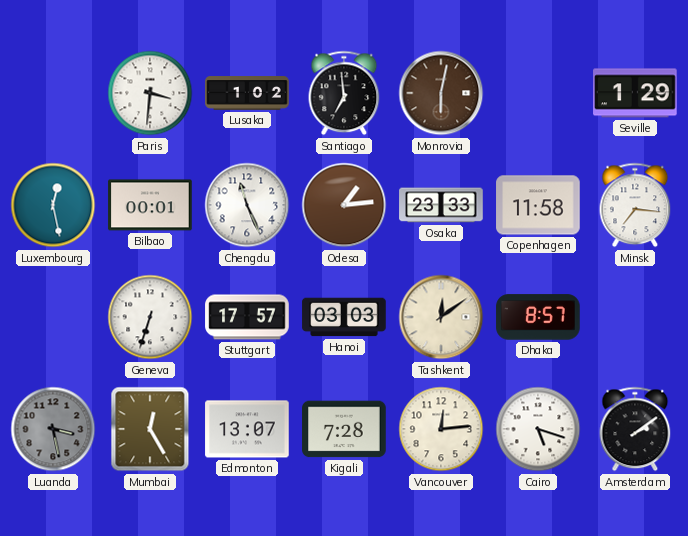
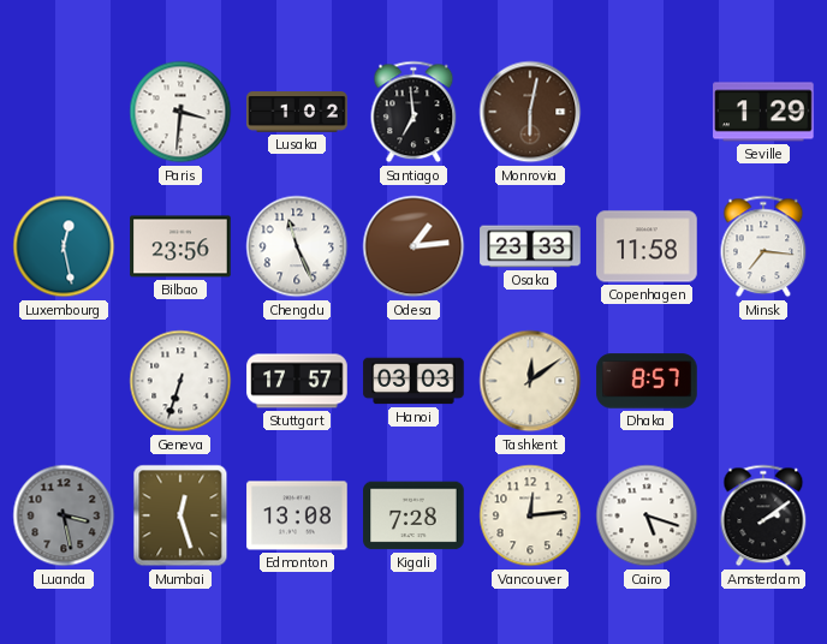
Bilbao: 00:01 -> 23:56 (180, 246)
Mumbai: 12:25 -> 12:27 (180, 515)
Edmonton: 13:07 -> 13:08 (297, 515)
